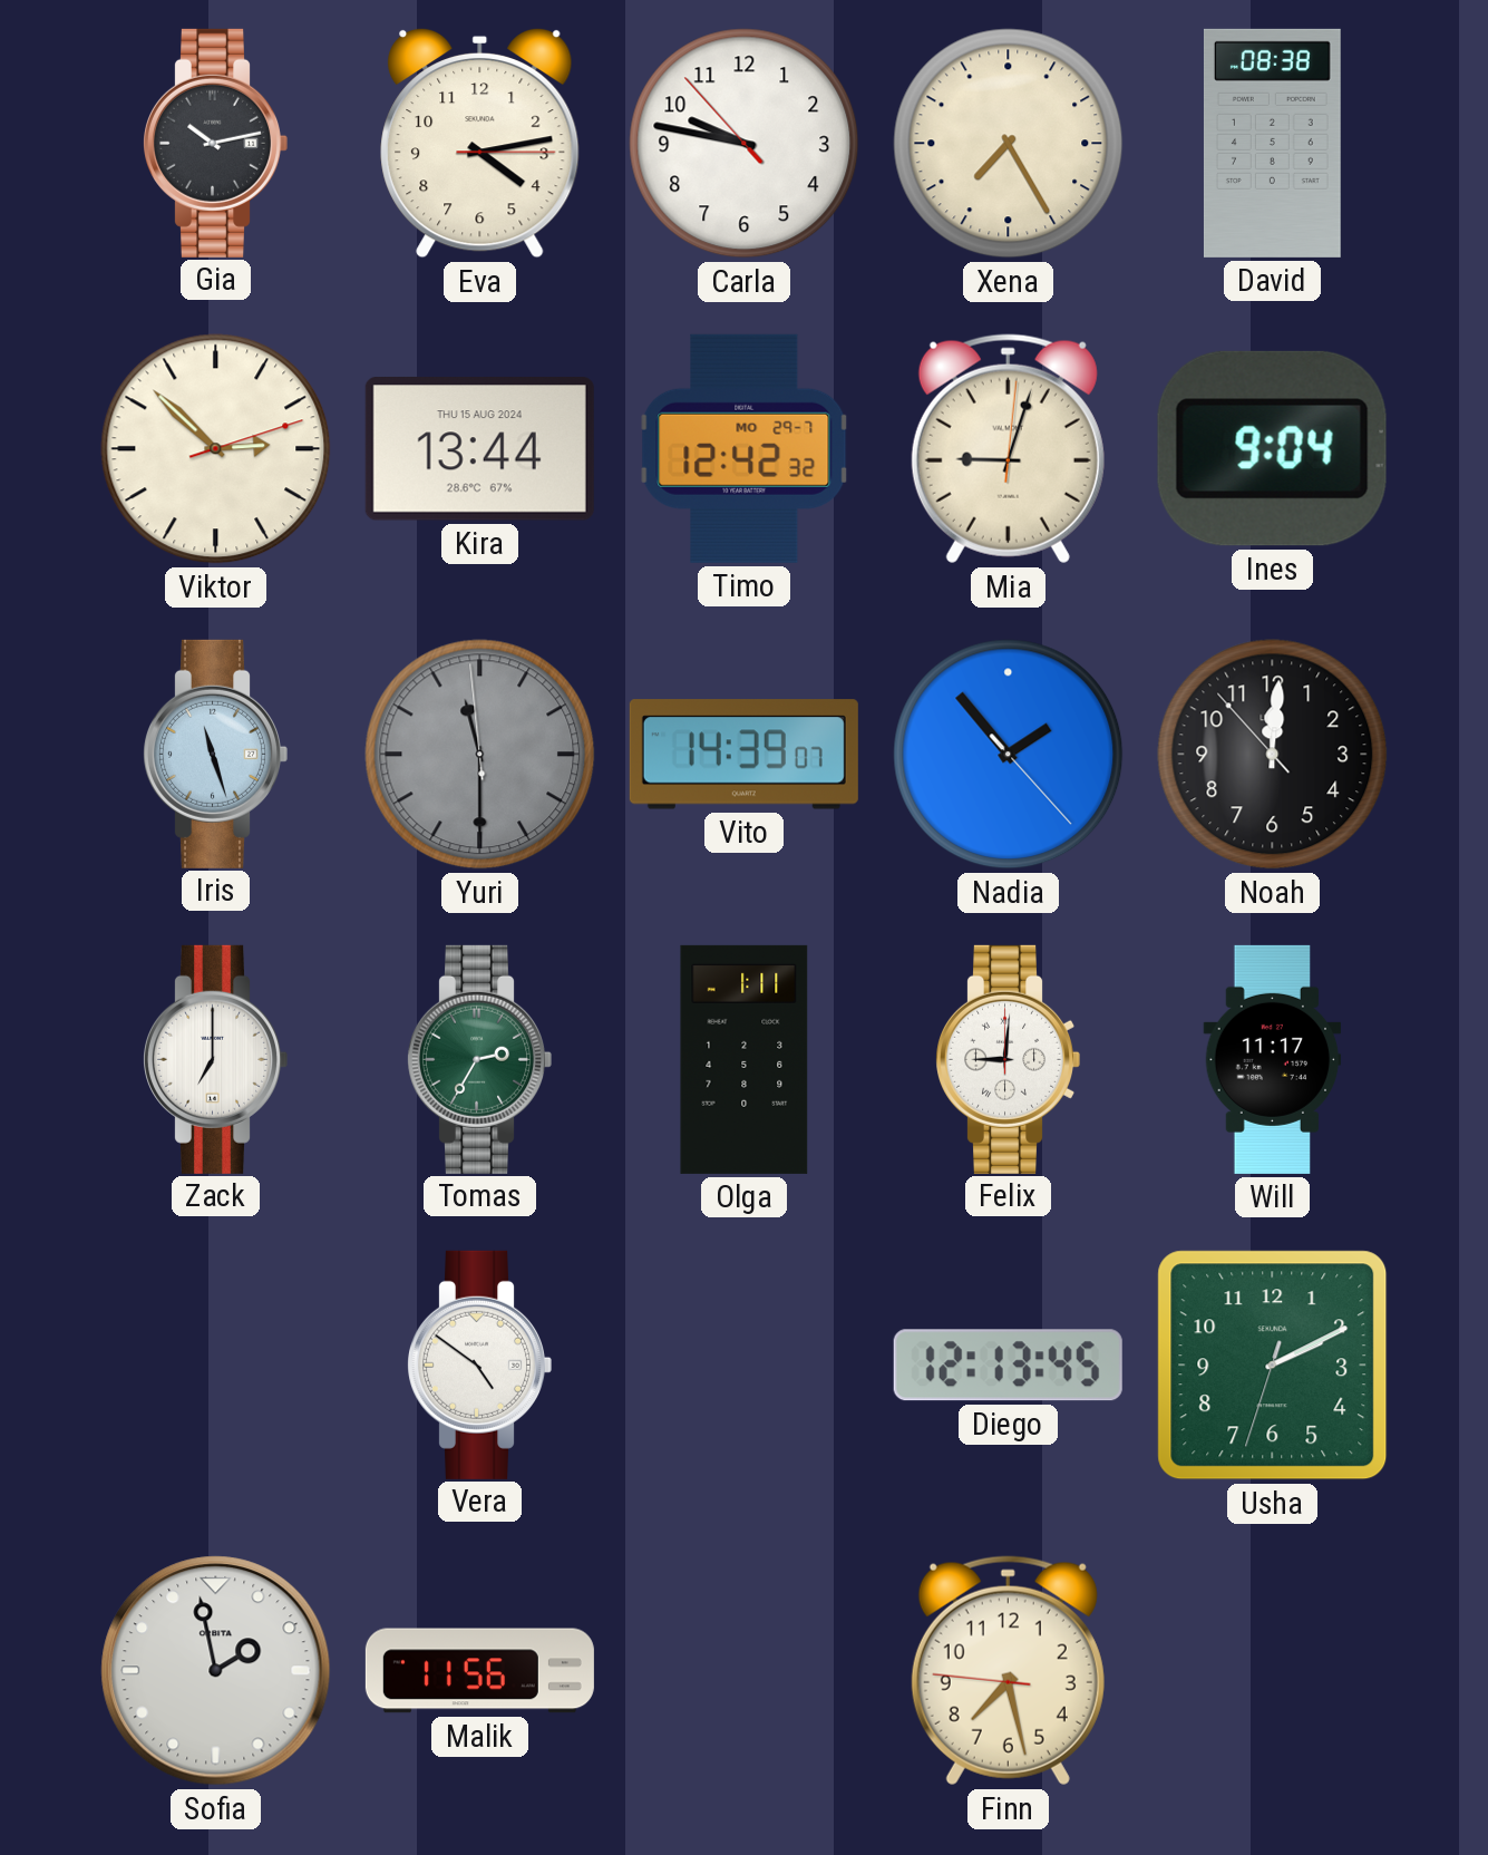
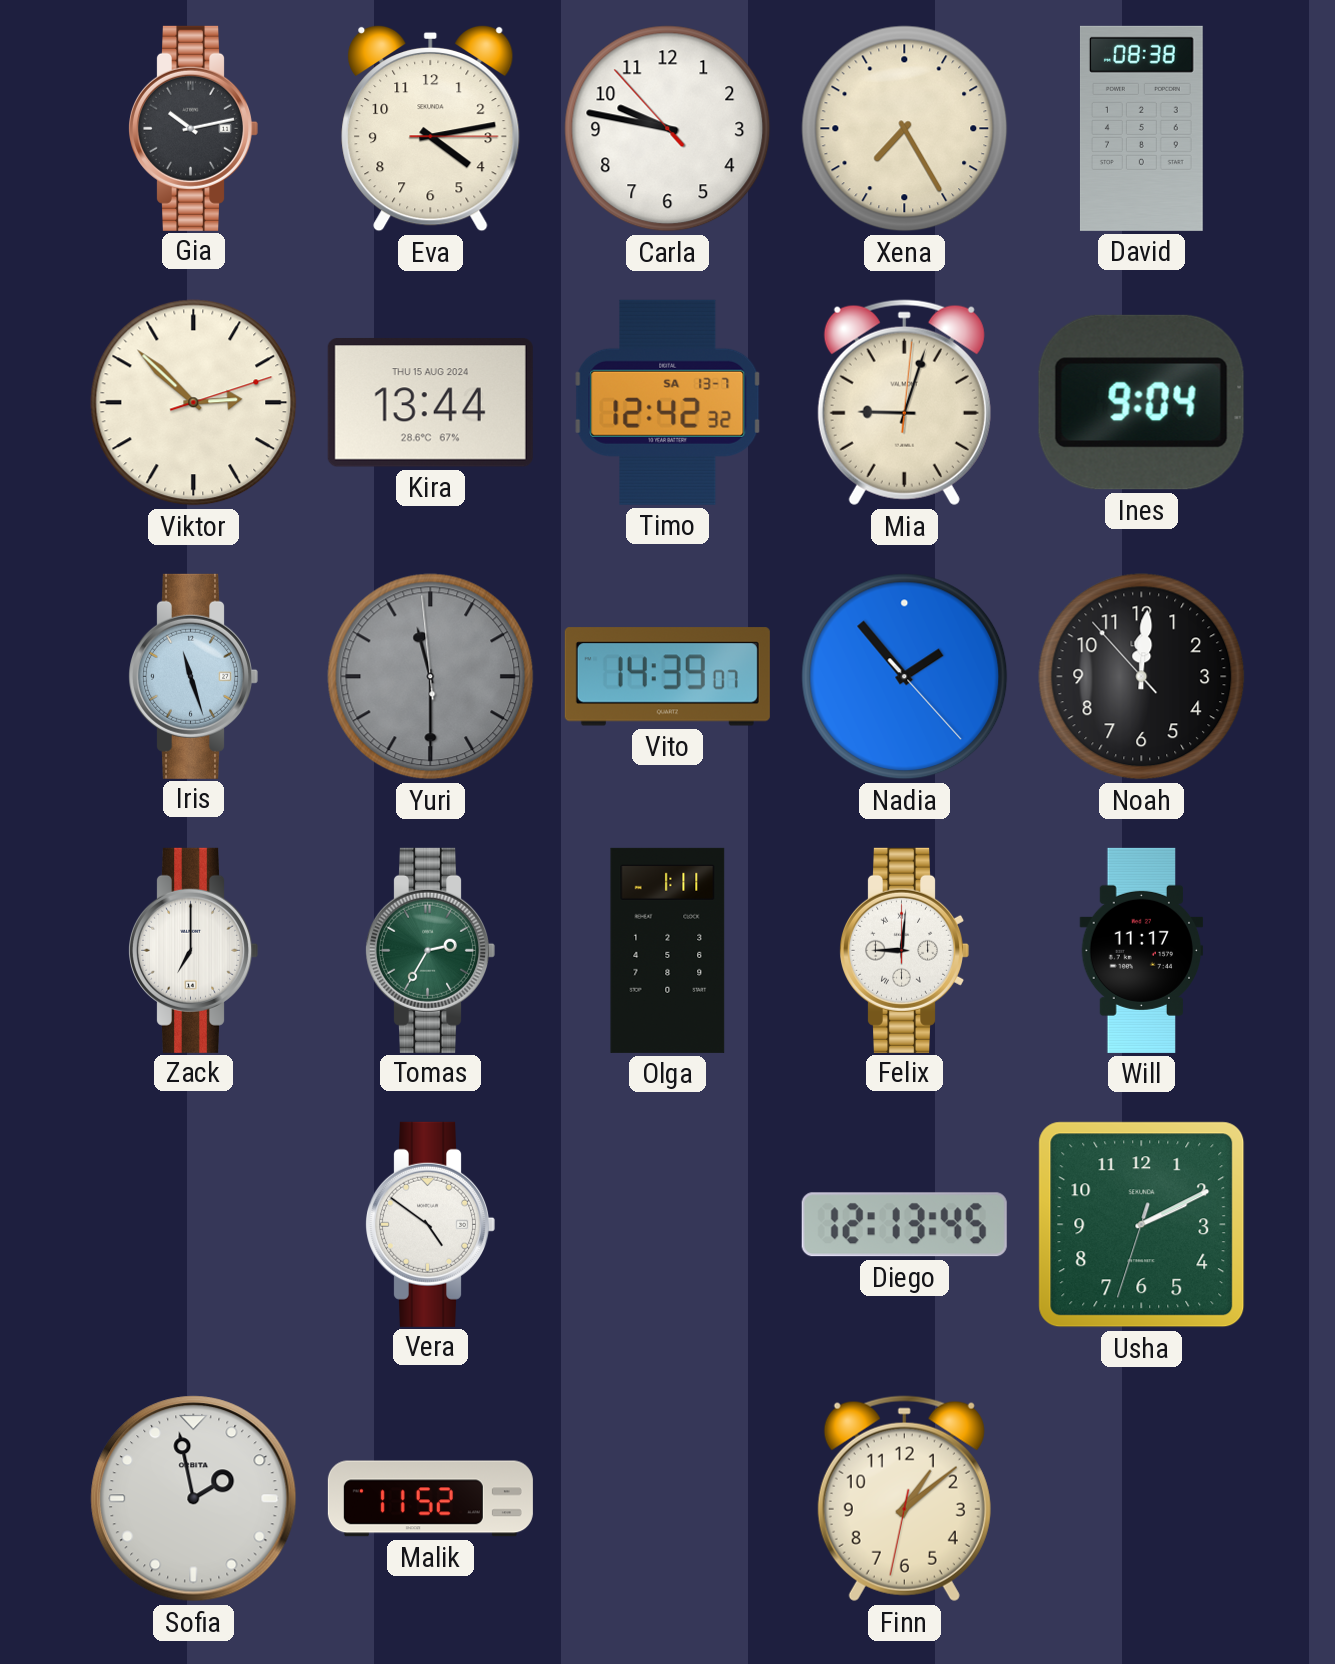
Timo date: MO 29-7 -> SA 13-7 (668, 402)
Malik: 11:56 -> 11:52 (430, 1499)
Finn: 7:27 -> 1:08 (904, 1499)
